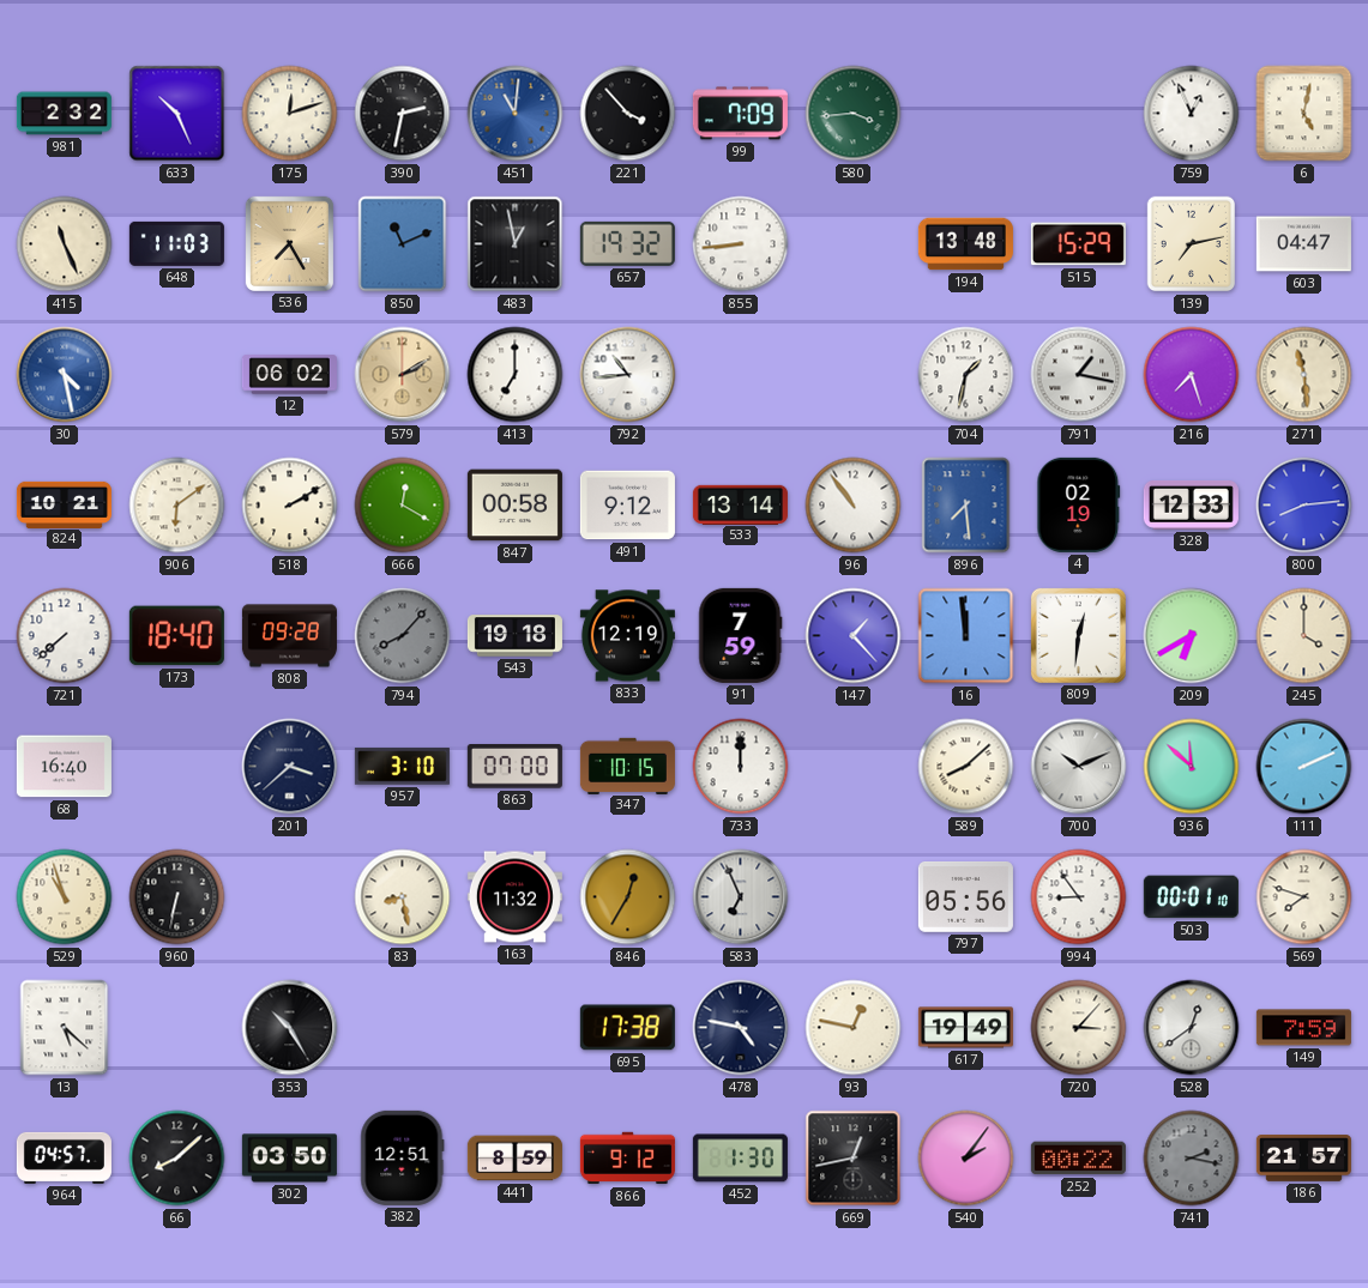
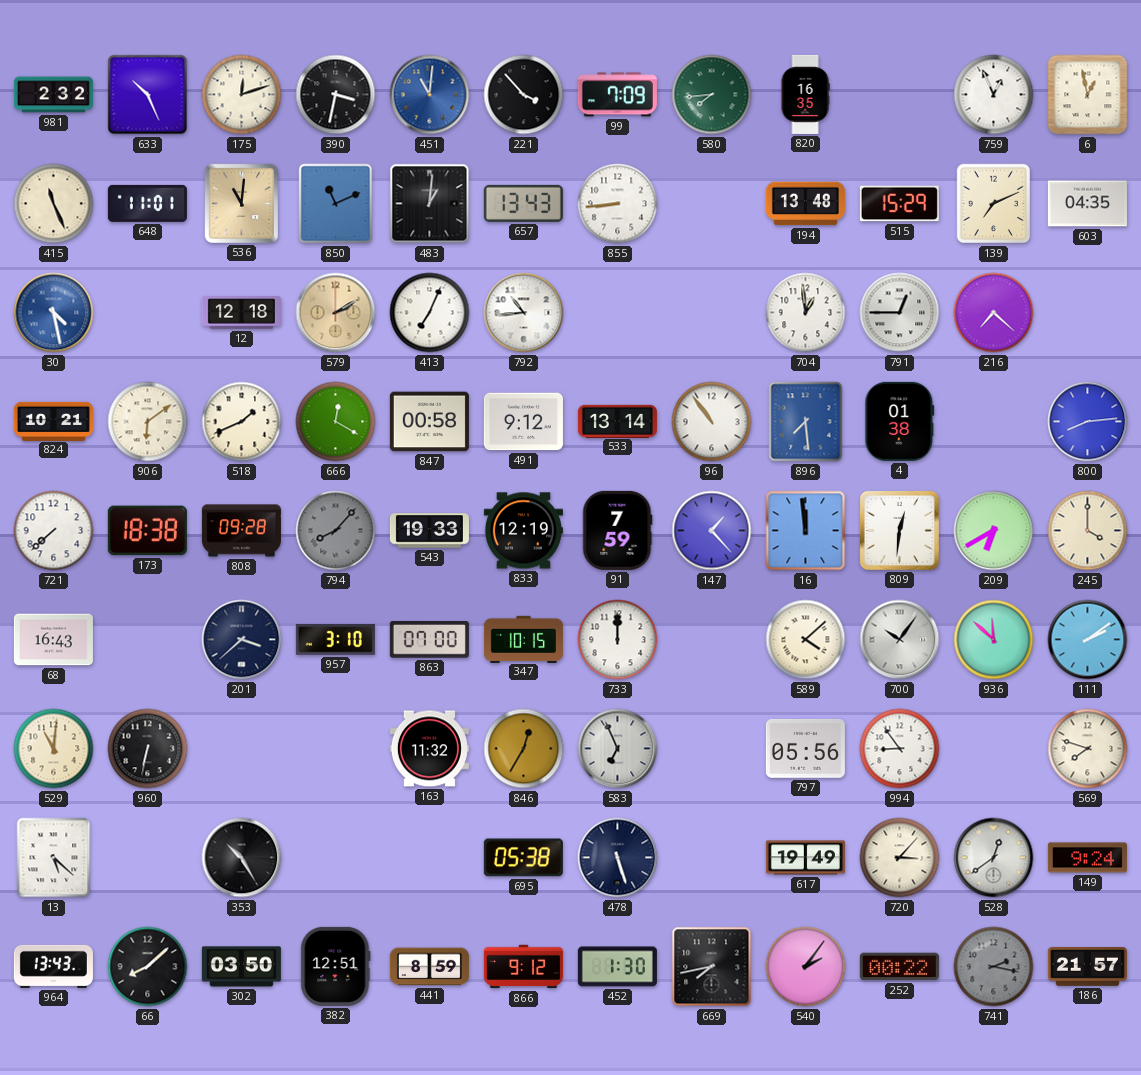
390: 2:32 -> 3:32 (336, 95)
580: 3:44 -> 7:44 (712, 95)
820: none -> 16:35 (805, 94)
6: 5:02 -> 12:58 (1088, 95)
648: 11:03 -> 11:01 (147, 203)
536: 7:25 -> 11:01 (241, 203)
483: 12:58 -> 1:01 (430, 204)
657: 19:32 -> 13:43 (523, 203)
139: 7:13 -> 7:11 (994, 204)
603: 04:47 -> 04:35 (1087, 204)
12: 06:02 -> 12:18 (241, 313)
413: 7:00 -> 7:04 (430, 313)
704: 1:32 -> 12:59 (806, 313)
791: 1:17 -> 12:45 (900, 313)
216: 7:27 -> 7:22 (994, 313)
271: 11:29 -> none (1304, 375)
518: 2:10 -> 1:41 (242, 422)
4: 02:19 -> 01:38 (900, 421)
328: 12:33 -> none (1191, 504)
173: 18:40 -> 18:38 (147, 531)
543: 19:18 -> 19:33 (429, 531)
68: 16:40 -> 16:43 (53, 640)
589: 8:08 -> 4:08 (806, 640)
700: 10:11 -> 10:06 (900, 640)
111: 2:11 -> 2:09 (1088, 640)
529: 10:57 -> 11:01 (54, 749)
83: 8:28 -> none (403, 897)
503: 00:01 -> none (1191, 897)
695: 17:38 -> 05:38 (523, 858)
478: 4:47 -> 5:27 (618, 858)
93: 12:47 -> none (854, 1028)
149: 7:59 -> 9:24 (1087, 858)
964: 04:57 -> 13:43 (53, 966)
669: 12:43 -> 7:43 (712, 967)
